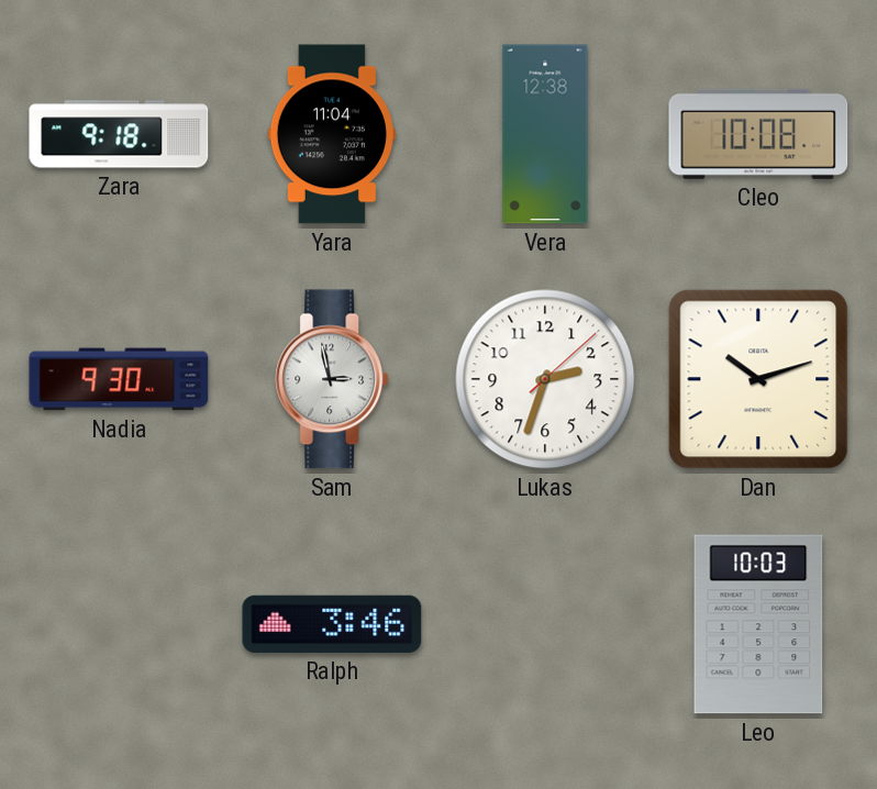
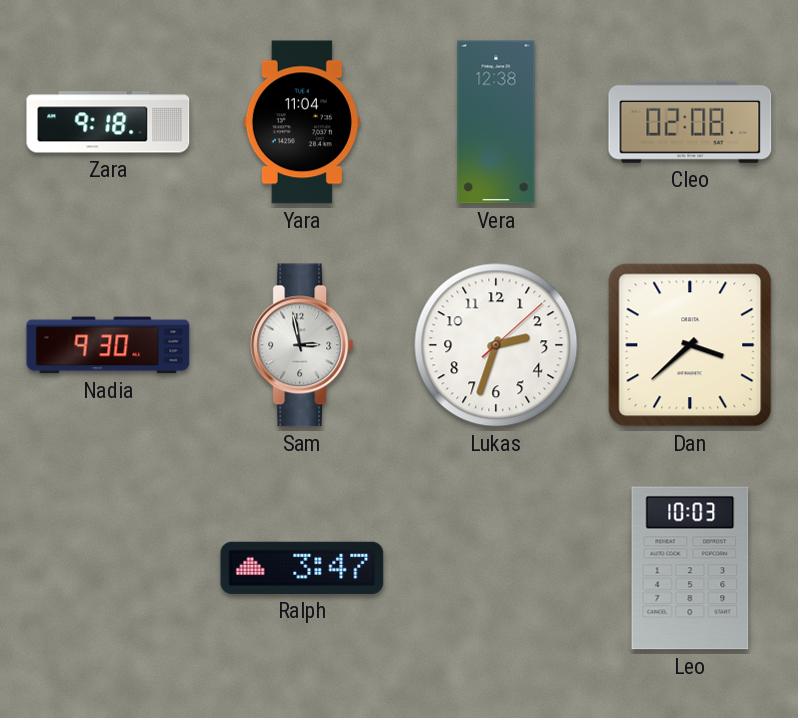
Cleo: 10:08 -> 02:08 (690, 122)
Dan: 10:12 -> 3:38 (690, 345)
Ralph: 3:46 -> 3:47 (302, 568)
